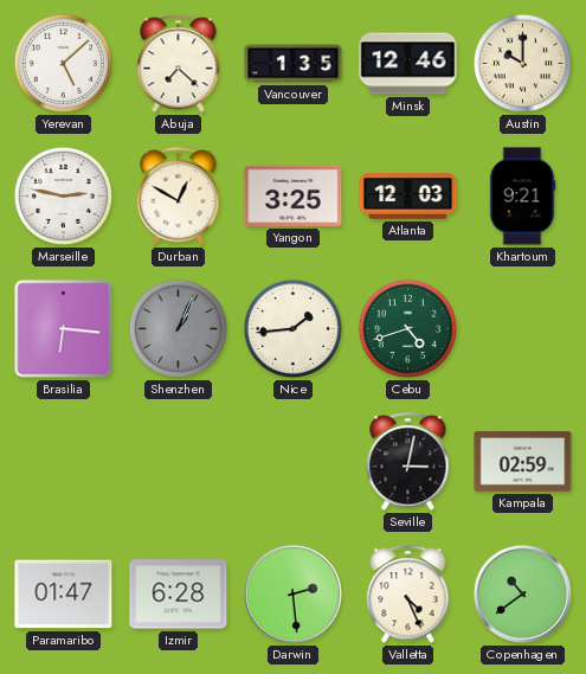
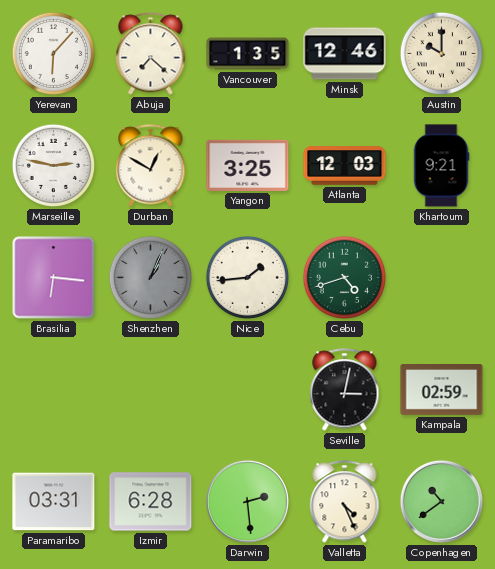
Yerevan: 5:08 -> 6:07 (53, 53)
Paramaribo: 01:47 -> 03:31 (54, 502)
